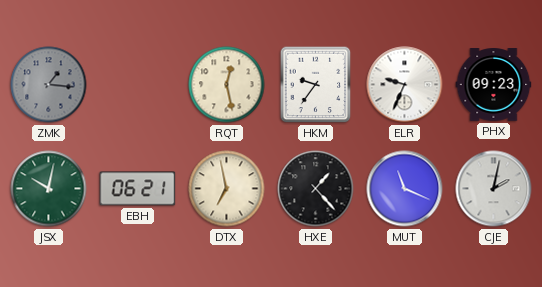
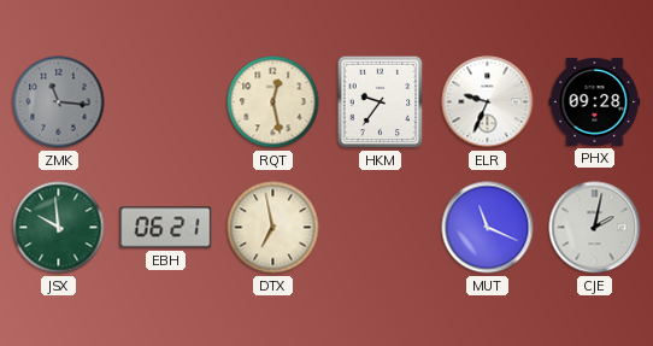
ZMK: 1:16 -> 11:16 (59, 102)
PHX: 09:23 -> 09:28 (595, 102)
JSX: 10:02 -> 9:59 (59, 228)
HXE: 1:23 -> none (316, 189)
